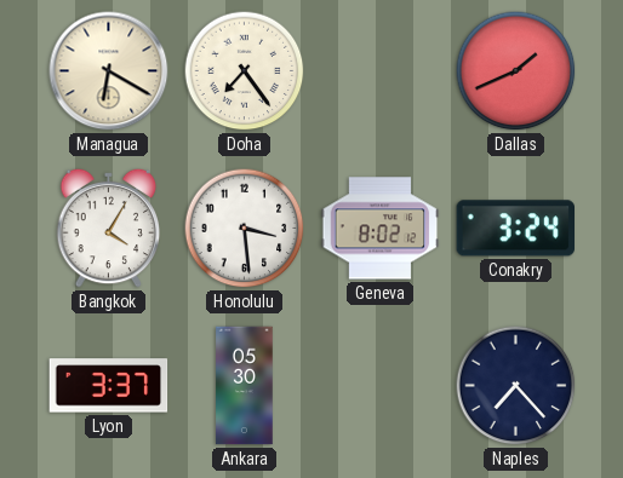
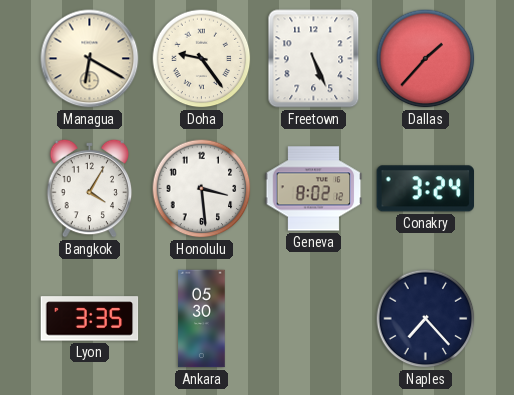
Doha: 7:24 -> 9:24 (202, 59)
Freetown: none -> 5:26 (314, 59)
Dallas: 1:41 -> 1:37 (426, 59)
Lyon: 3:37 -> 3:35 (90, 319)
